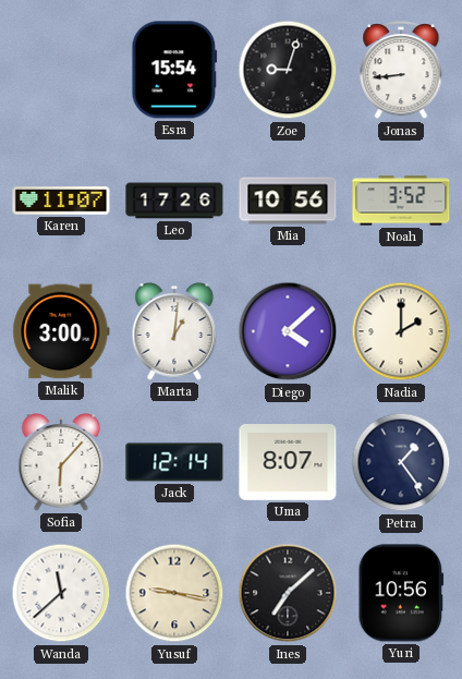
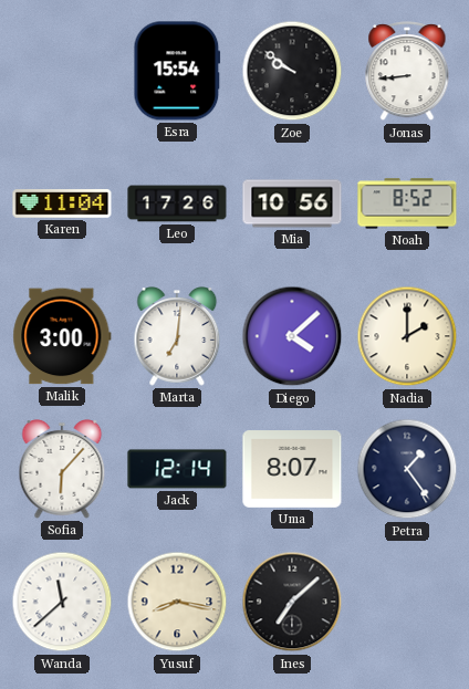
Zoe: 9:03 -> 9:51 (292, 71)
Karen: 11:07 -> 11:04 (62, 203)
Noah: 3:52 -> 8:52 (407, 203)
Marta: 1:01 -> 7:01 (177, 337)
Yusuf: 9:17 -> 8:17 (177, 602)
Yuri: 10:56 -> none (401, 593)
